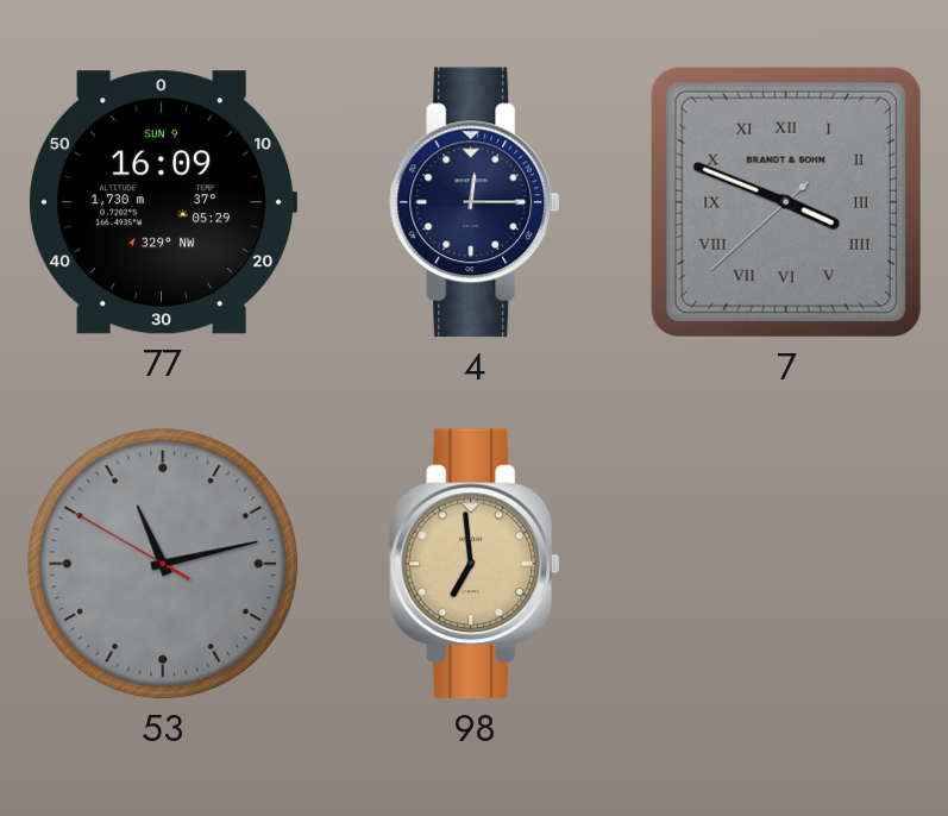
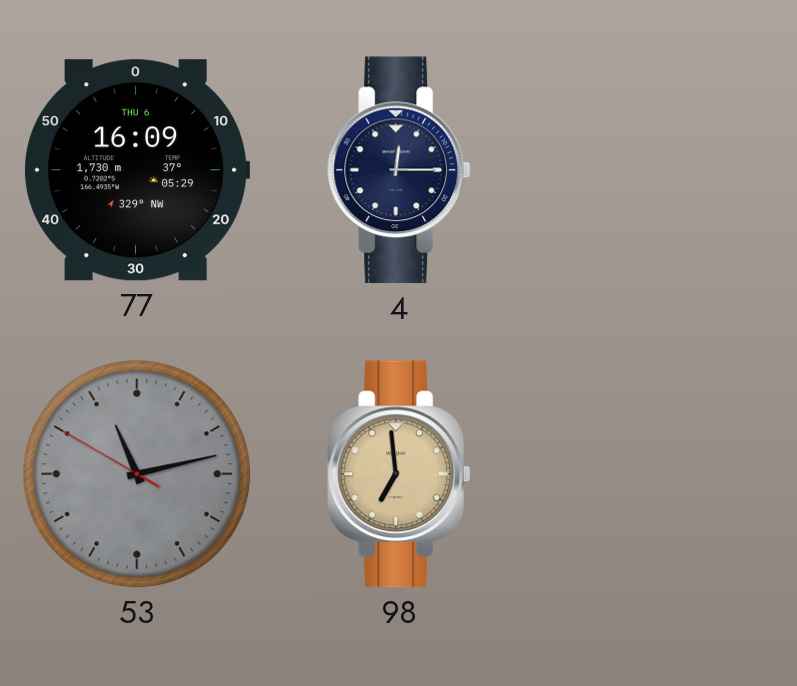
77 date: SUN 9 -> THU 6 (138, 170)
7: 3:48 -> none (786, 202)
